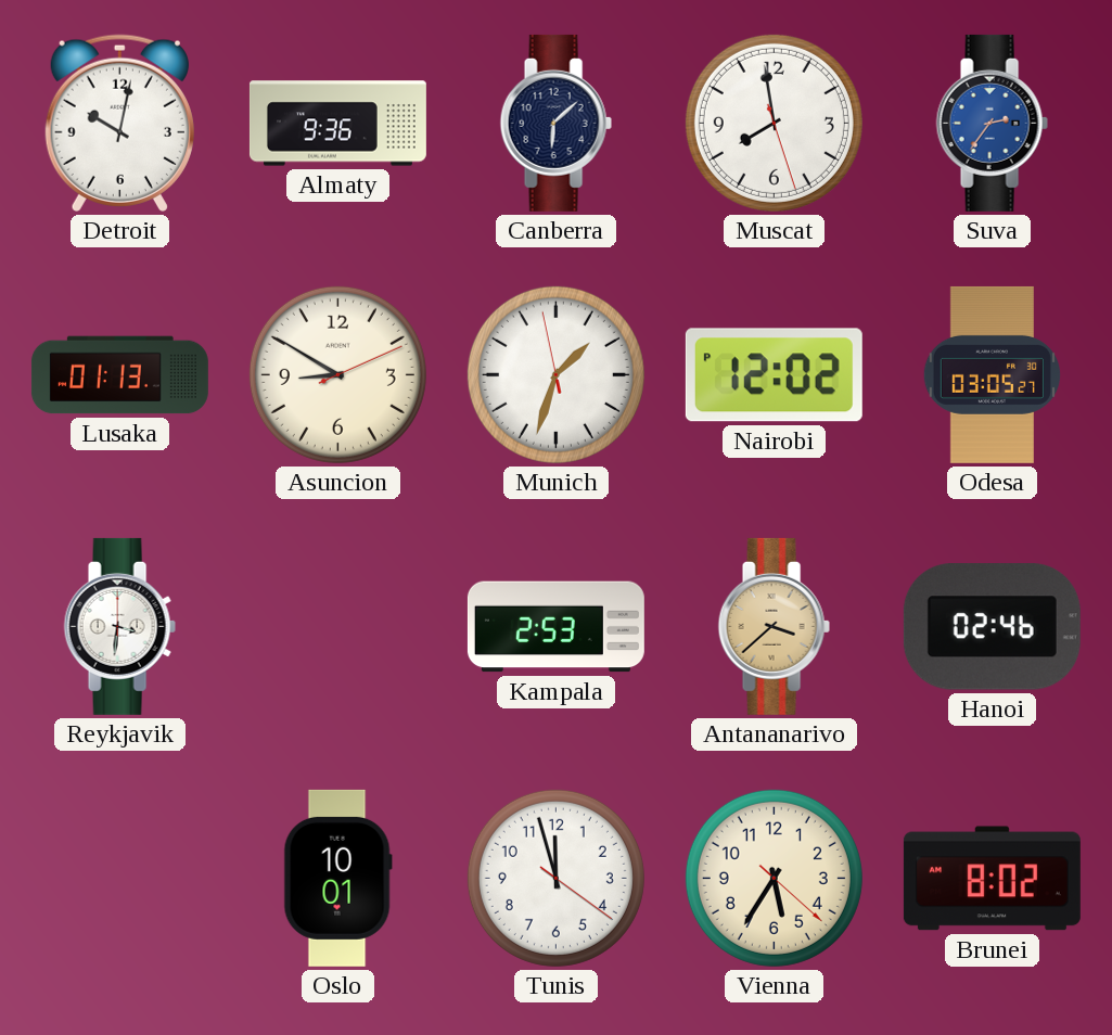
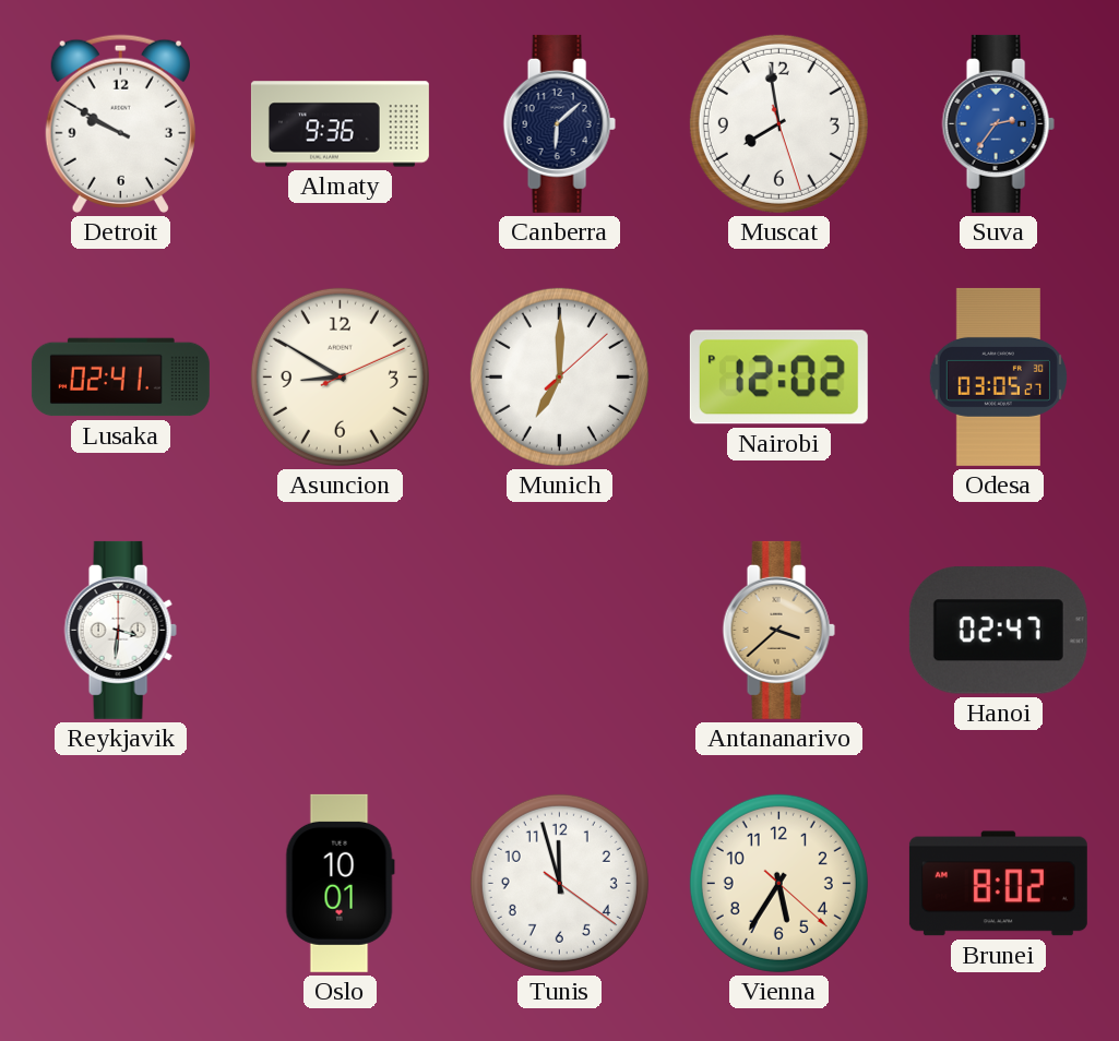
Detroit: 10:02 -> 9:50 (120, 123)
Lusaka: 01:13 -> 02:41 (120, 378)
Munich: 1:32 -> 7:00 (559, 376)
Kampala: 2:53 -> none (555, 627)
Hanoi: 02:46 -> 02:47 (998, 631)
